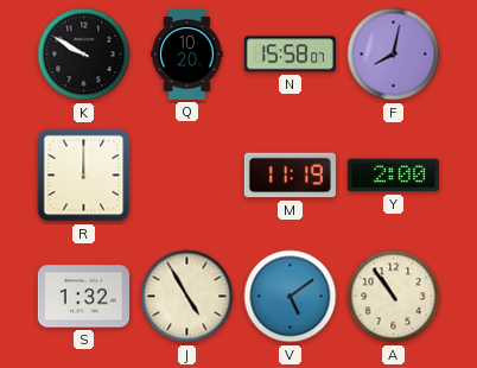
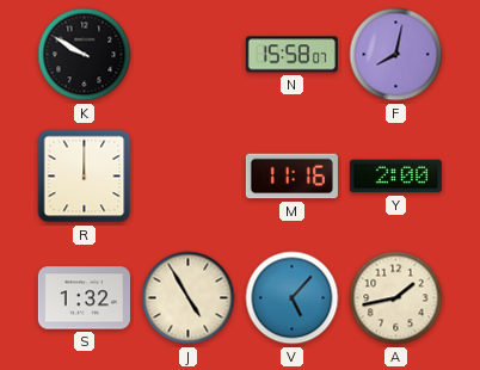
Q: 10:20 -> none (187, 53)
M: 11:19 -> 11:16 (291, 177)
V: 5:09 -> 5:07 (293, 298)
A: 10:54 -> 1:43 (396, 298)
